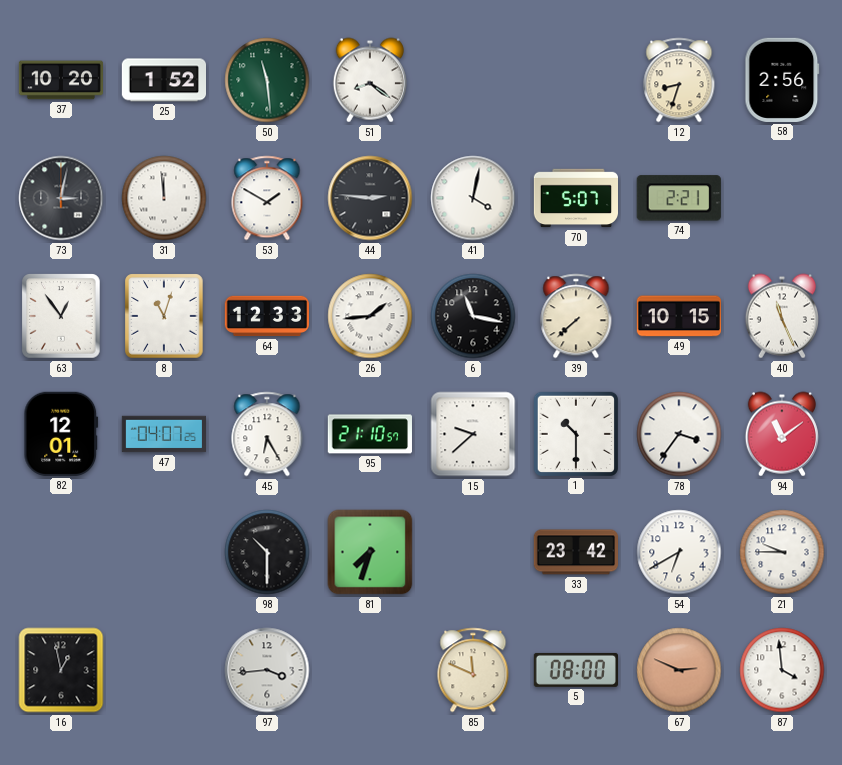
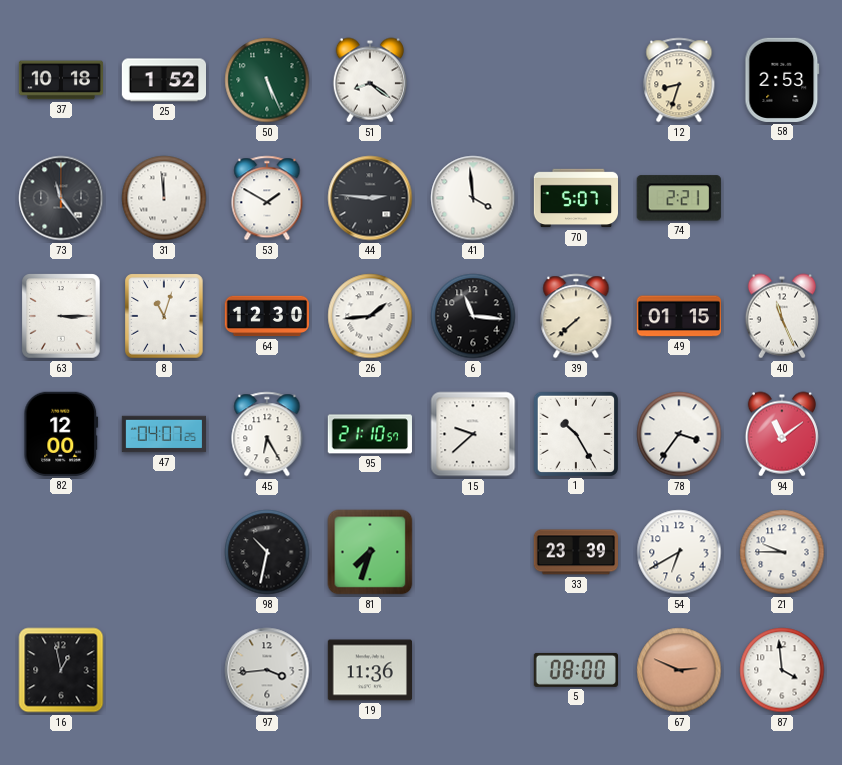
37: 10:20 -> 10:18 (60, 80)
50: 11:29 -> 5:26 (267, 80)
58: 2:56 -> 2:53 (782, 80)
73: 3:02 -> 11:24 (61, 198)
41: 4:02 -> 3:59 (473, 198)
63: 12:54 -> 3:15 (61, 316)
64: 12:33 -> 12:30 (266, 316)
6: 11:17 -> 11:16 (473, 316)
49: 10:15 -> 01:15 (678, 316)
82: 12:01 -> 12:00 (61, 434)
1: 10:30 -> 10:25 (576, 434)
98: 10:30 -> 10:32 (267, 552)
33: 23:42 -> 23:39 (575, 552)
19: none -> 11:36 (369, 670)
85: 11:49 -> none (473, 670)
